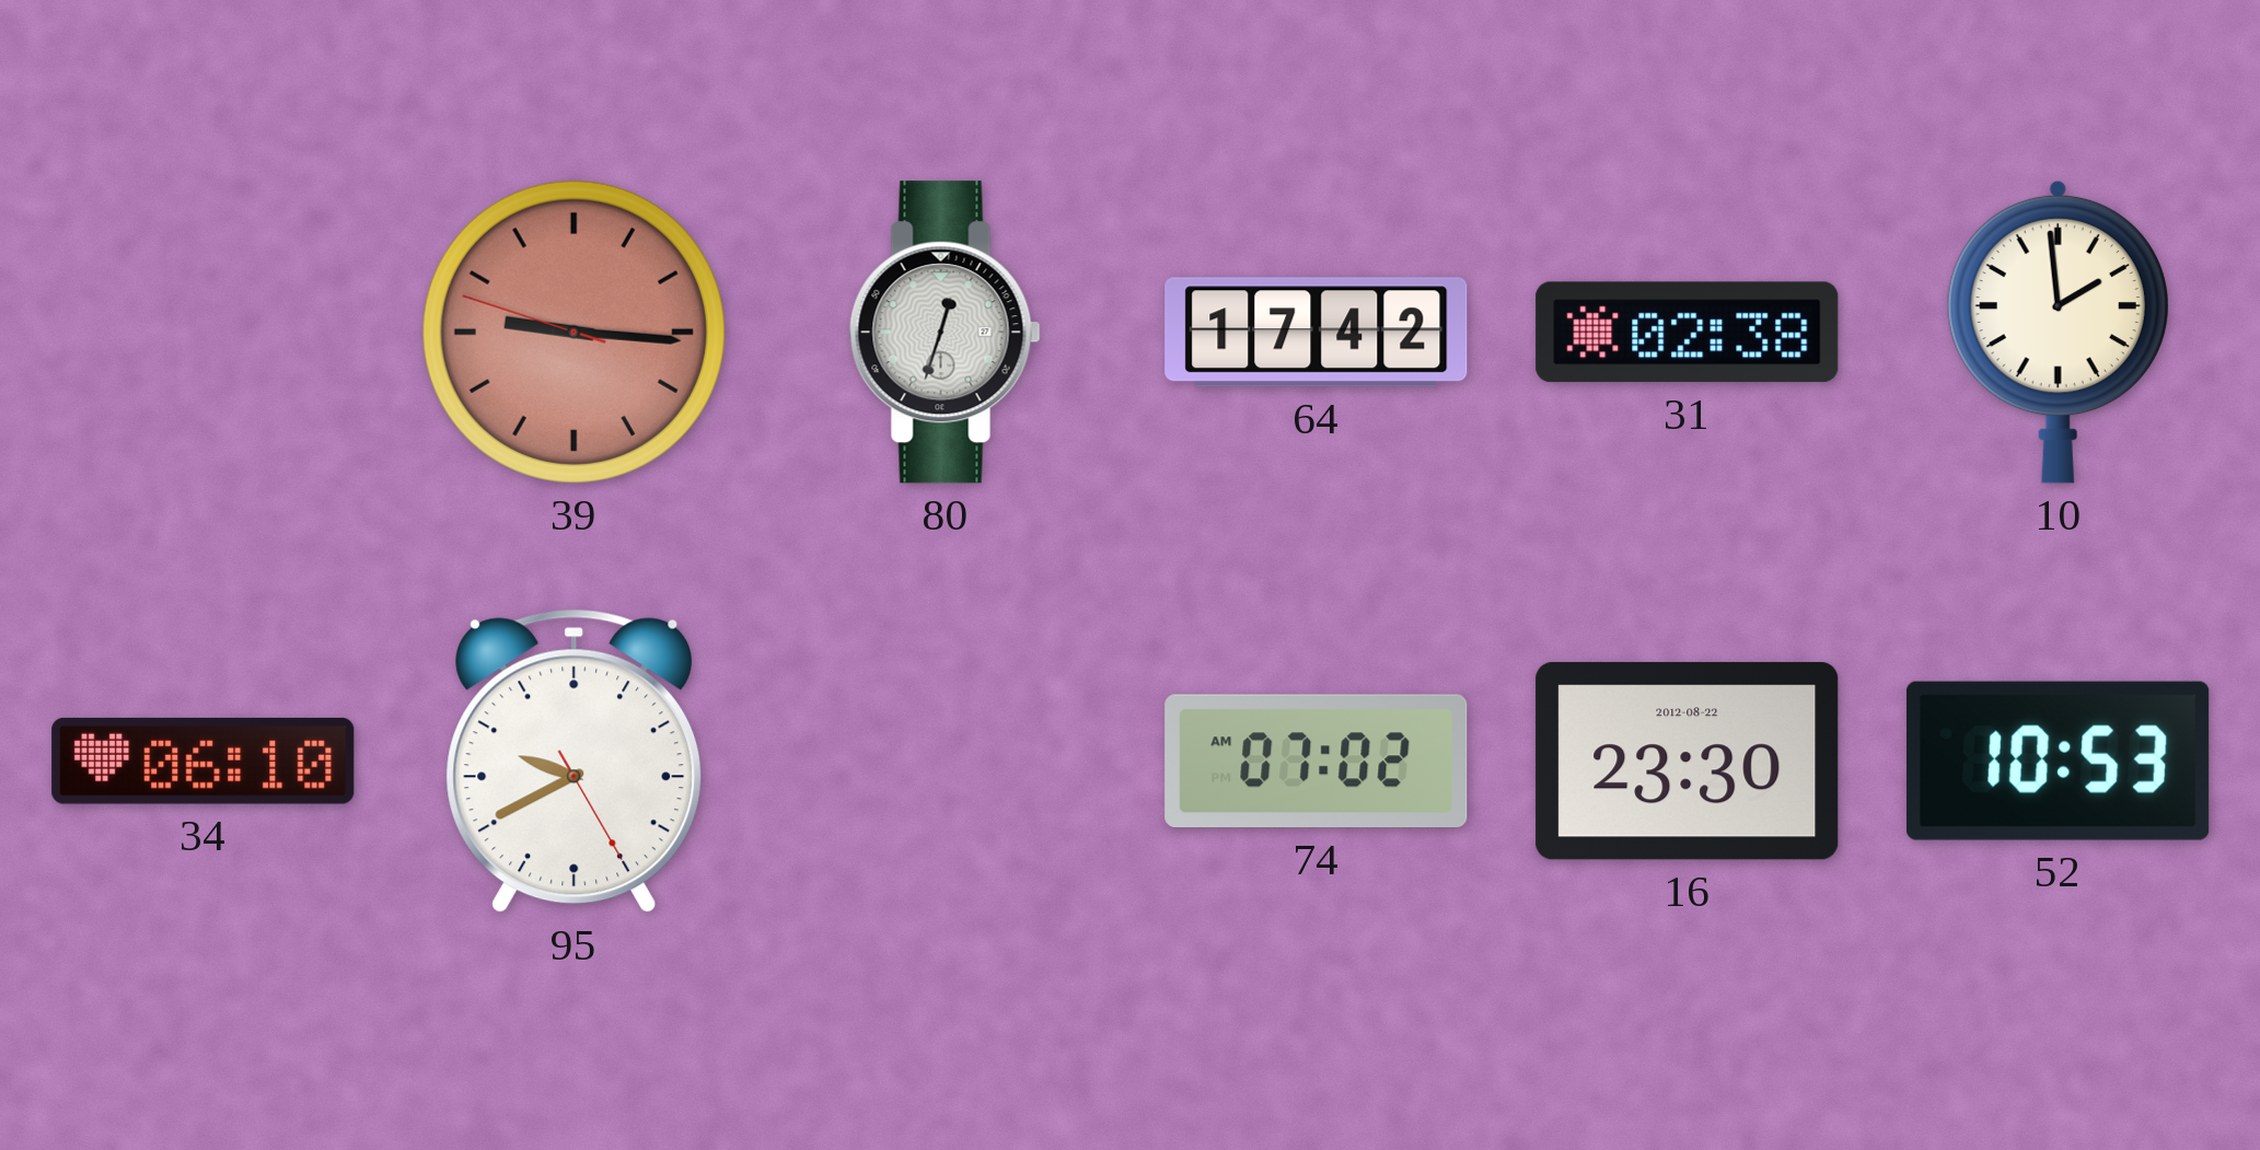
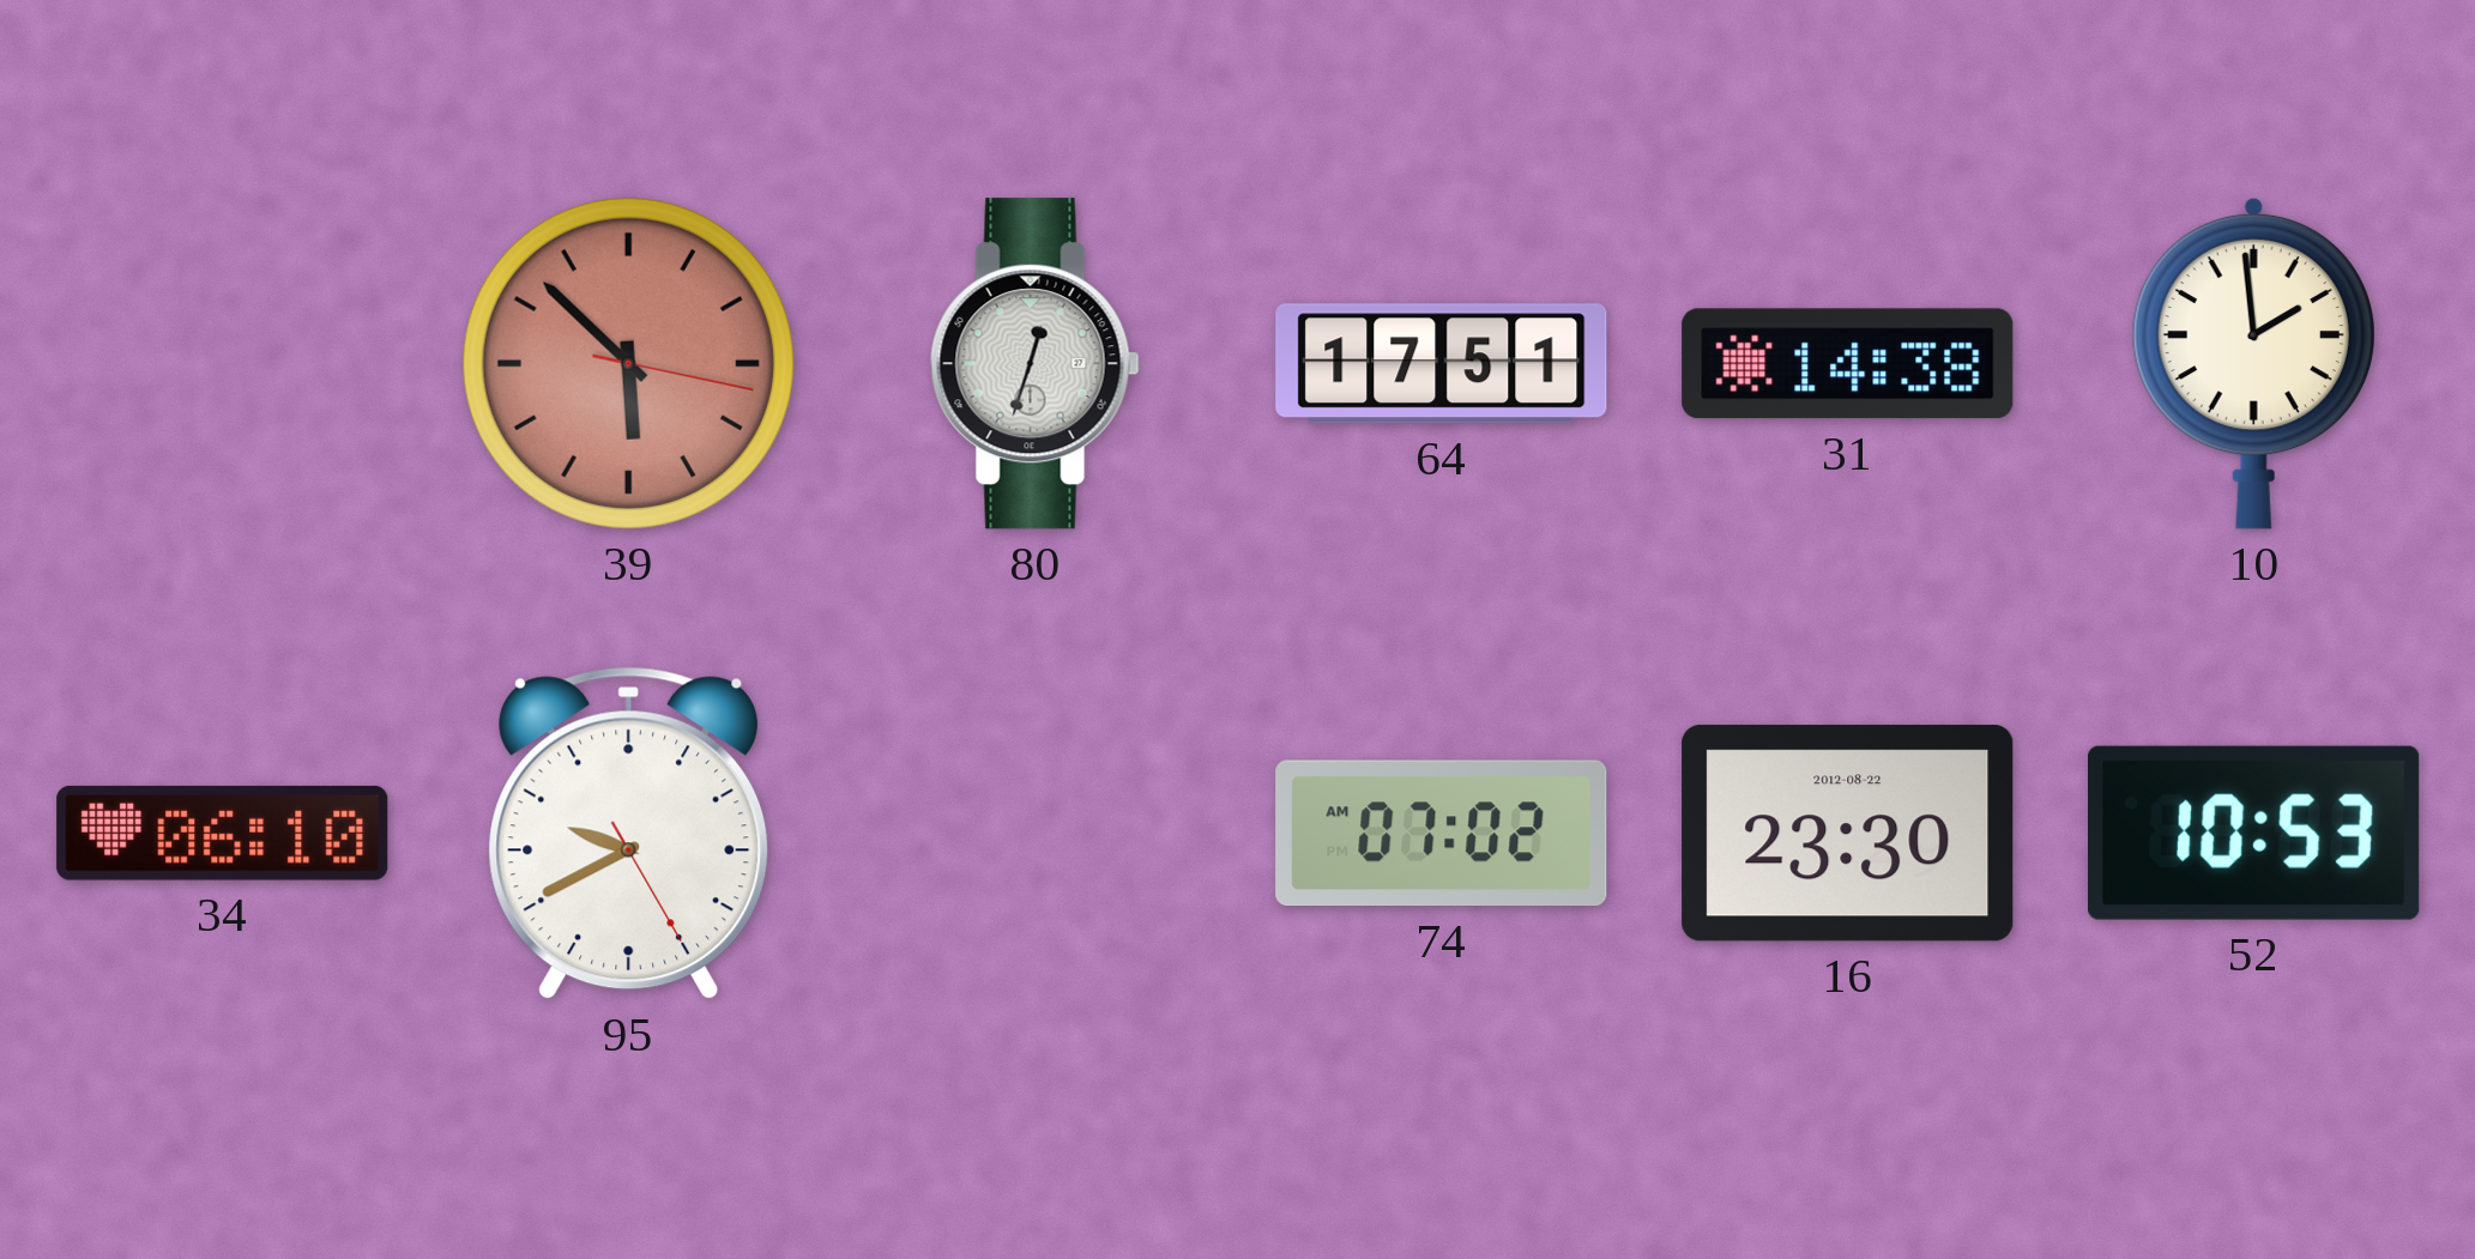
39: 9:15 -> 5:52 (628, 363)
64: 17:42 -> 17:51 (1442, 364)
31: 02:38 -> 14:38 (1848, 364)
